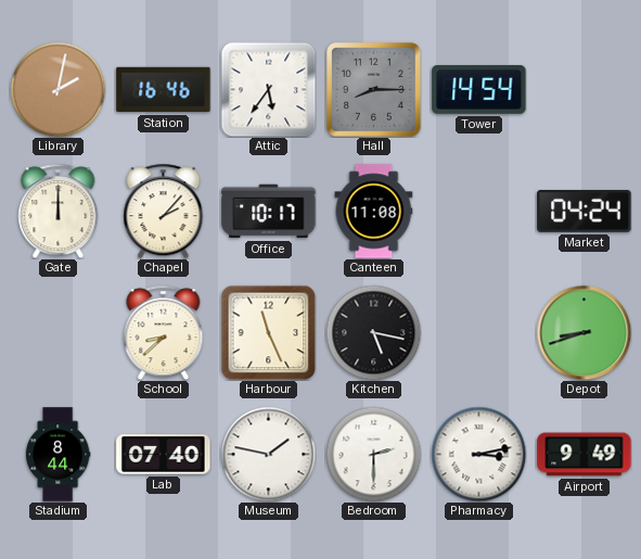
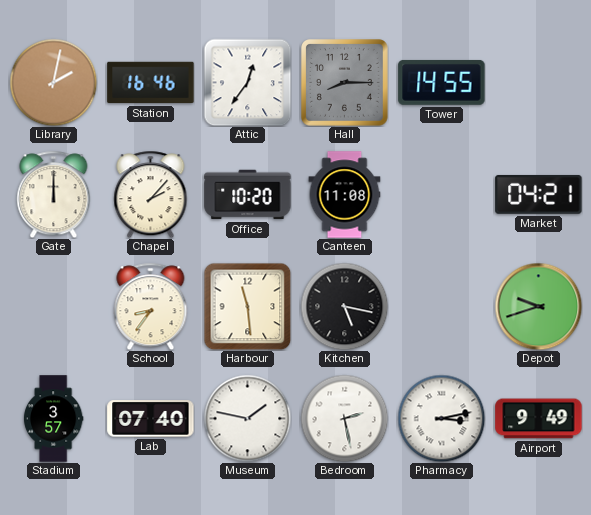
Attic: 5:36 -> 12:36 (247, 82)
Tower: 14:54 -> 14:55 (442, 82)
Office: 10:17 -> 10:20 (248, 195)
Market: 04:24 -> 04:21 (539, 194)
School: 8:38 -> 8:36 (151, 306)
Harbour: 11:26 -> 11:29 (247, 306)
Depot: 8:42 -> 9:42 (538, 306)
Stadium: 8:44 -> 3:57 (53, 419)
Bedroom: 2:30 -> 2:28 (344, 418)
